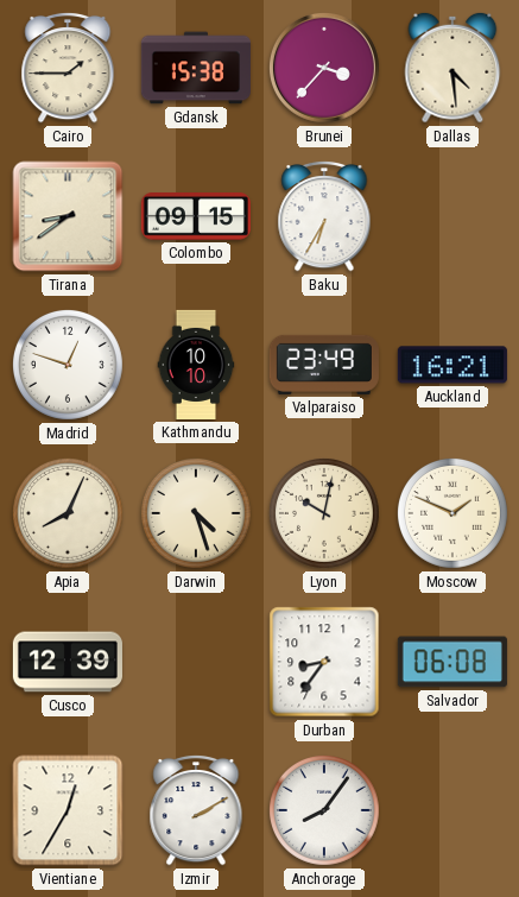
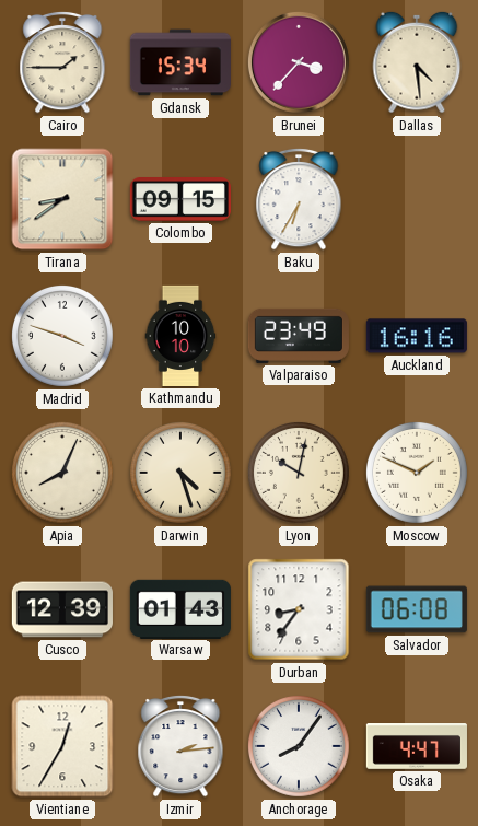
Gdansk: 15:38 -> 15:34 (180, 62)
Madrid: 12:48 -> 3:48 (62, 336)
Auckland: 16:21 -> 16:16 (417, 336)
Warsaw: none -> 01:43 (180, 608)
Izmir: 2:10 -> 2:14 (180, 746)
Osaka: none -> 4:47 (417, 747)
